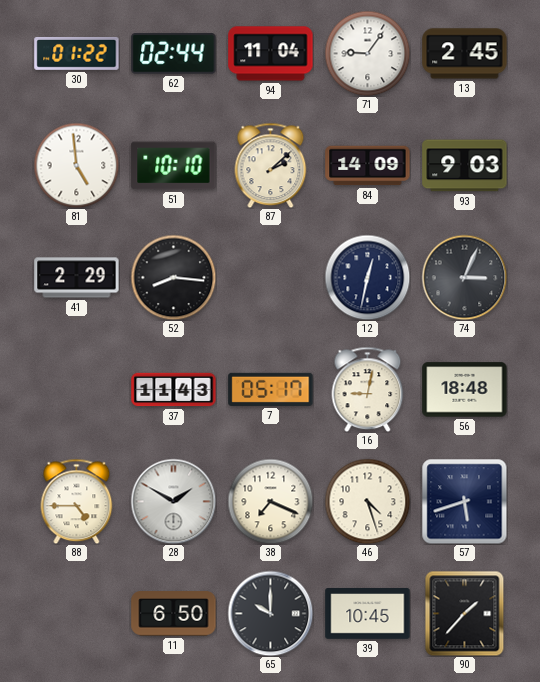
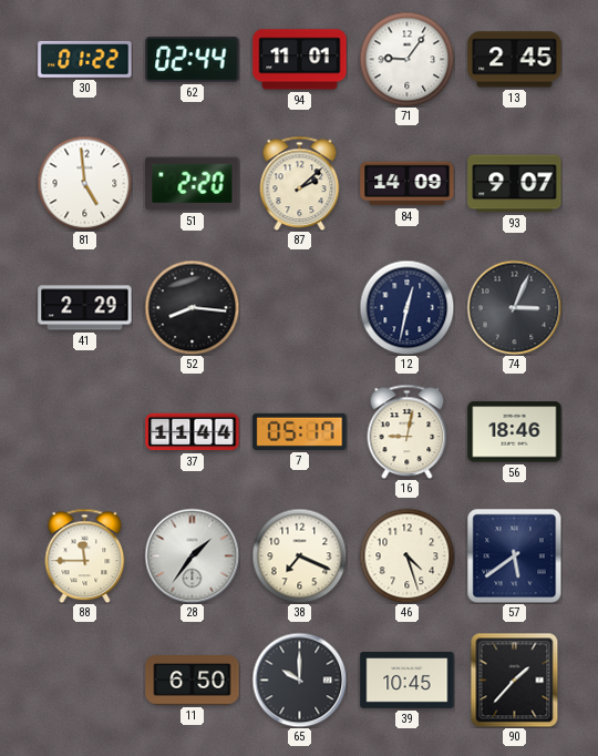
94: 11:04 -> 11:01 (300, 60)
51: 10:10 -> 2:20 (193, 184)
93: 9:03 -> 9:07 (515, 184)
37: 11:43 -> 11:44 (193, 432)
56: 18:48 -> 18:46 (515, 432)
88: 4:45 -> 11:45 (85, 555)
28: 1:50 -> 1:36 (192, 555)
57: 5:42 -> 5:39 (514, 555)
